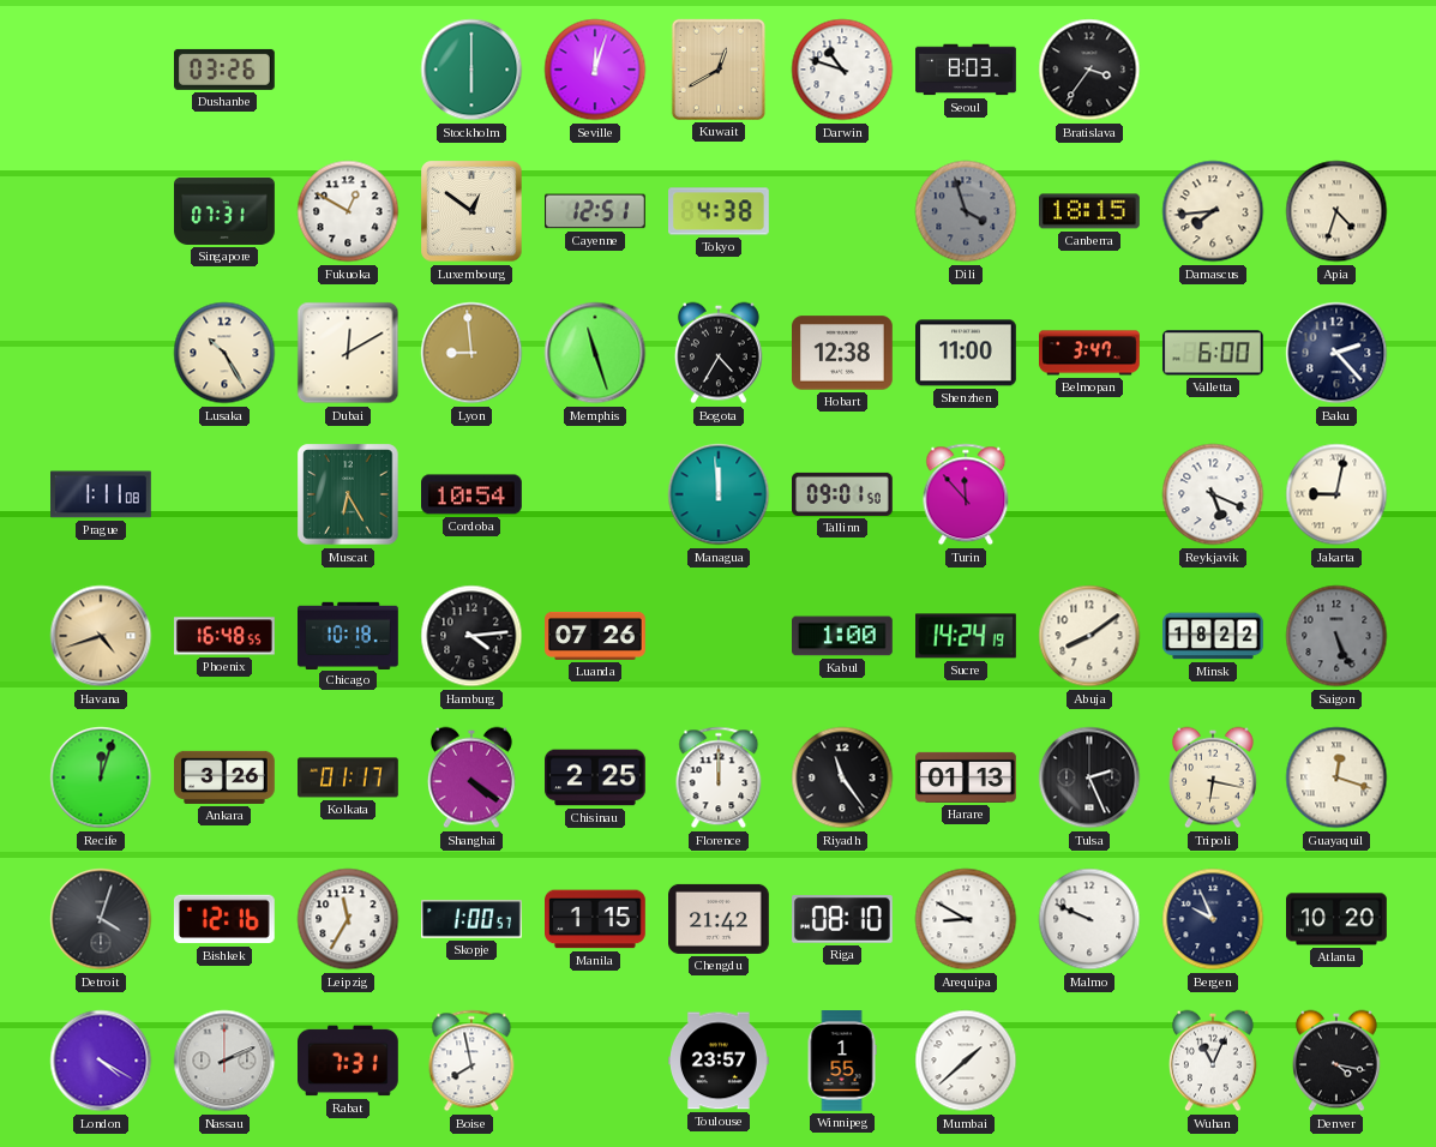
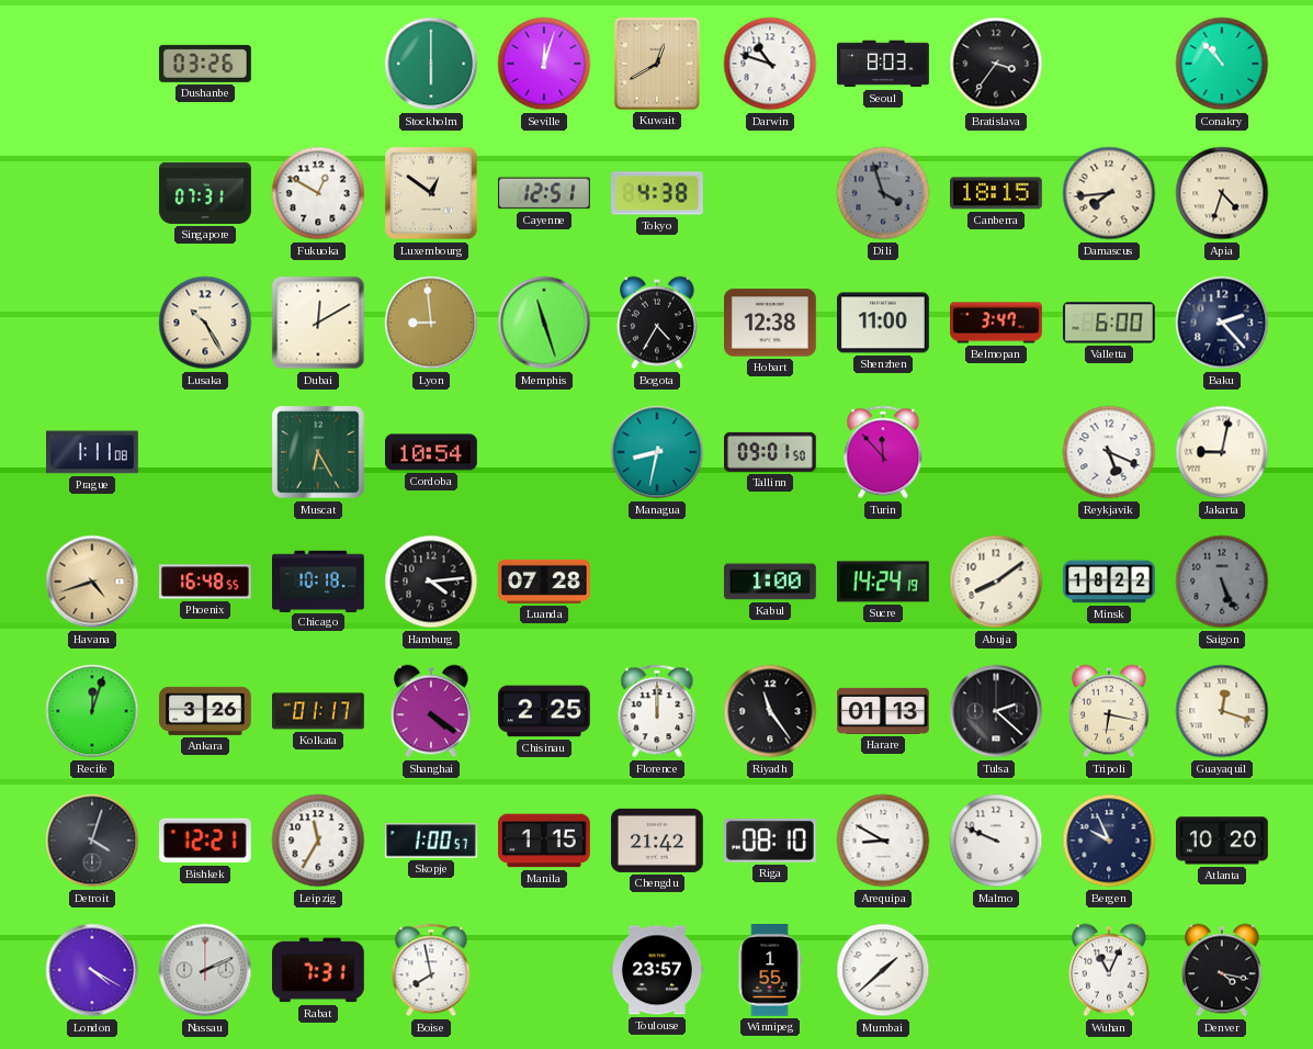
Conakry: none -> 10:53 (1222, 64)
Managua: 11:59 -> 8:32 (657, 452)
Luanda: 07:26 -> 07:28 (545, 582)
Tulsa: 2:26 -> 2:22 (996, 711)
Bishkek: 12:16 -> 12:21 (205, 841)
